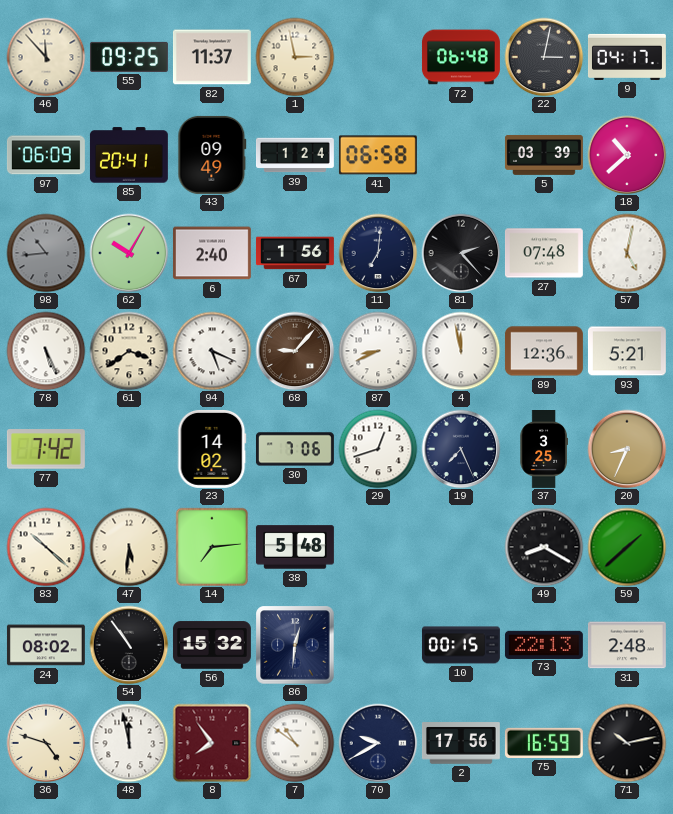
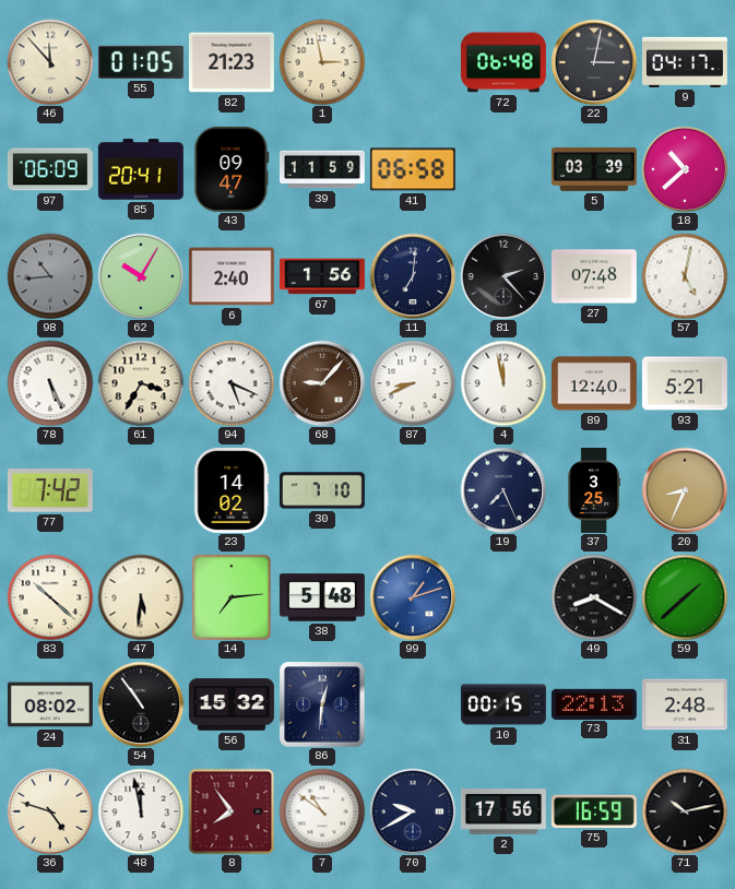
55: 09:25 -> 01:05 (141, 62)
82: 11:37 -> 21:23 (232, 62)
43: 09:49 -> 09:47 (232, 169)
39: 1:24 -> 11:59 (323, 169)
61: 3:39 -> 3:35 (141, 383)
89: 12:36 -> 12:40 (594, 383)
30: 7:06 -> 7:10 (322, 490)
29: 12:42 -> none (378, 449)
99: none -> 1:12 (413, 597)
